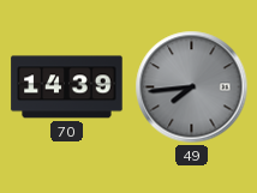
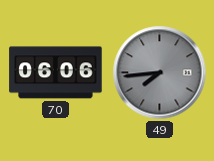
70: 14:39 -> 06:06 (56, 73)
